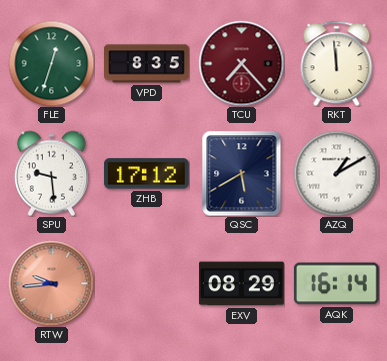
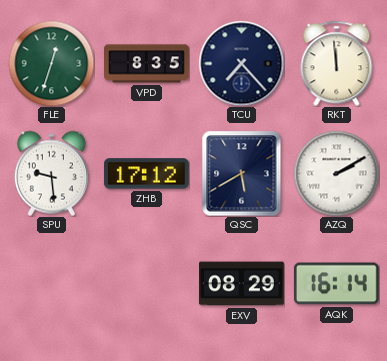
TCU dial: burgundy -> navy (241, 63)
AZQ: 1:10 -> 2:10 (336, 173)
RTW: 9:44 -> none (51, 283)
